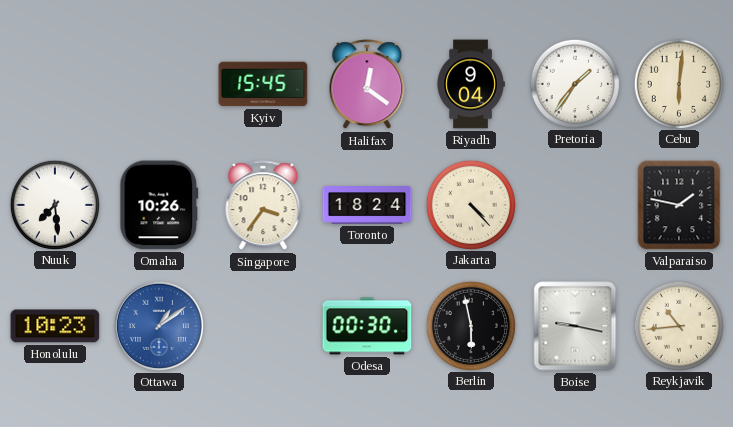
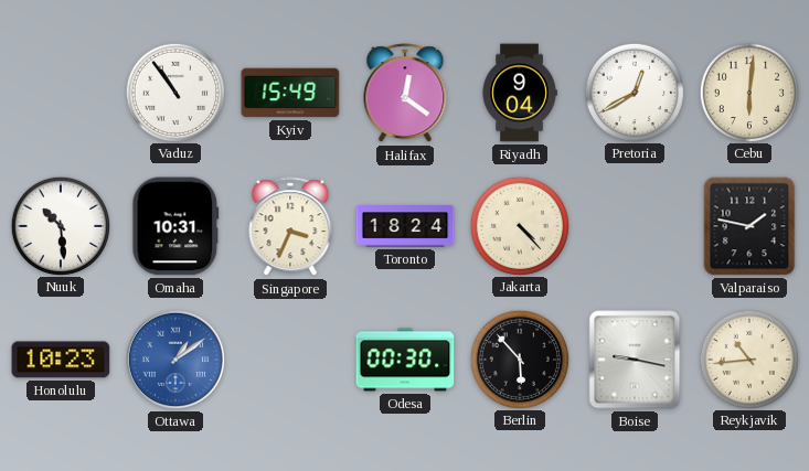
Vaduz: none -> 10:54 (174, 92)
Kyiv: 15:45 -> 15:49 (290, 93)
Pretoria: 1:36 -> 12:40 (634, 92)
Nuuk: 7:29 -> 10:29 (60, 225)
Omaha: 10:26 -> 10:31 (175, 226)
Singapore: 3:36 -> 3:34 (290, 227)
Berlin: 5:58 -> 5:53 (519, 358)
